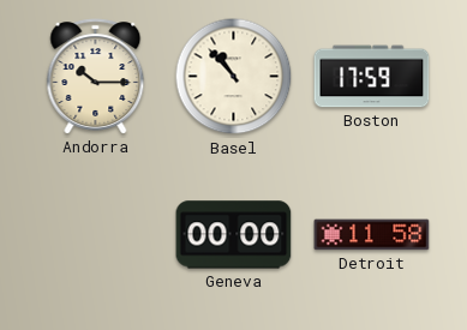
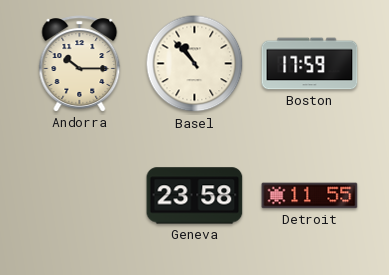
Geneva: 00:00 -> 23:58 (195, 196)
Detroit: 11:58 -> 11:55 (310, 196)
